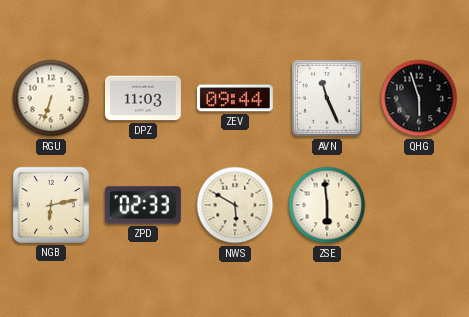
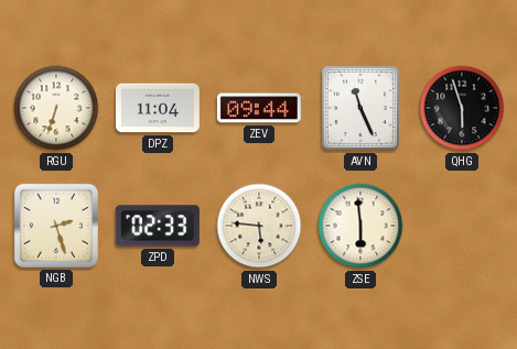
DPZ: 11:03 -> 11:04 (158, 108)
NGB: 6:13 -> 2:27 (56, 226)
NWS: 5:50 -> 5:46 (259, 226)
